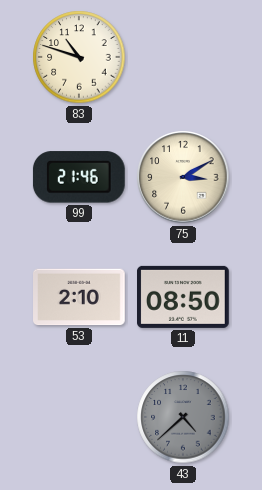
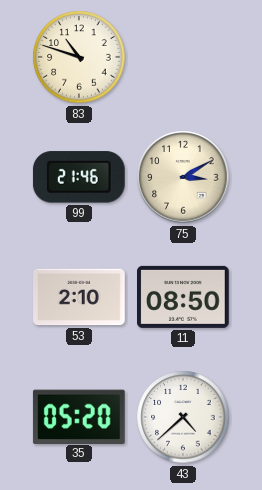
35: none -> 05:20 (79, 416)
43 dial: grey -> white (183, 417)
